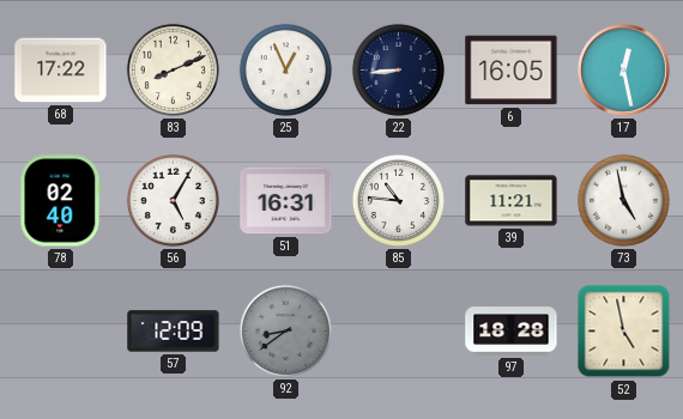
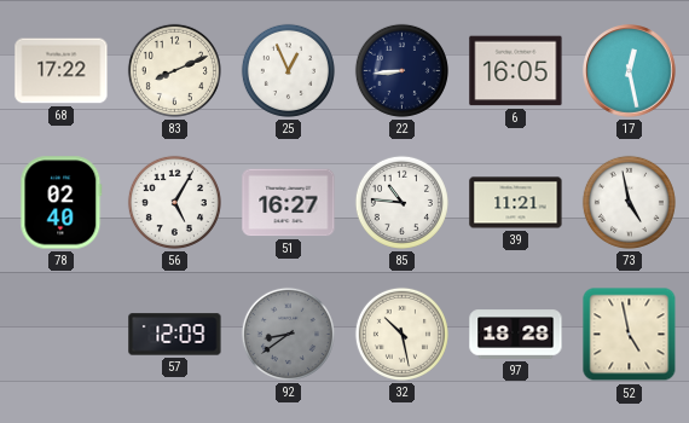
51: 16:31 -> 16:27 (289, 203)
32: none -> 10:28 (401, 334)
